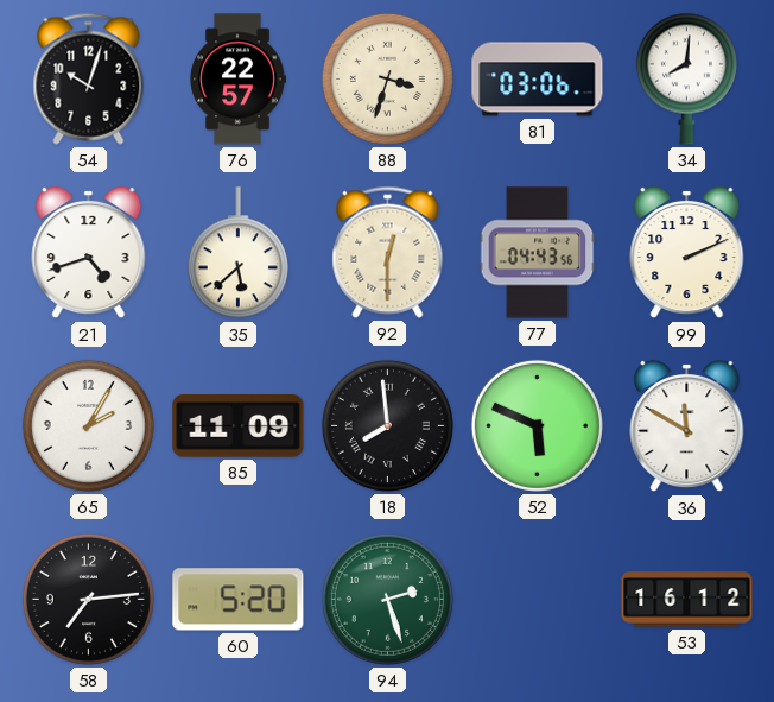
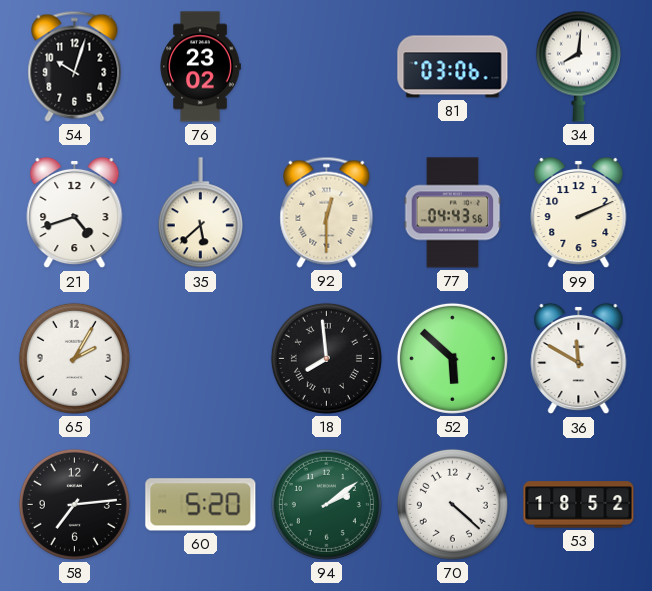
76: 22:57 -> 23:02 (200, 67)
88: 3:33 -> none (387, 78)
85: 11:09 -> none (239, 426)
52: 5:49 -> 5:52 (452, 358)
94: 2:27 -> 2:09 (326, 504)
70: none -> 4:22 (452, 504)
53: 16:12 -> 18:52 (579, 505)
